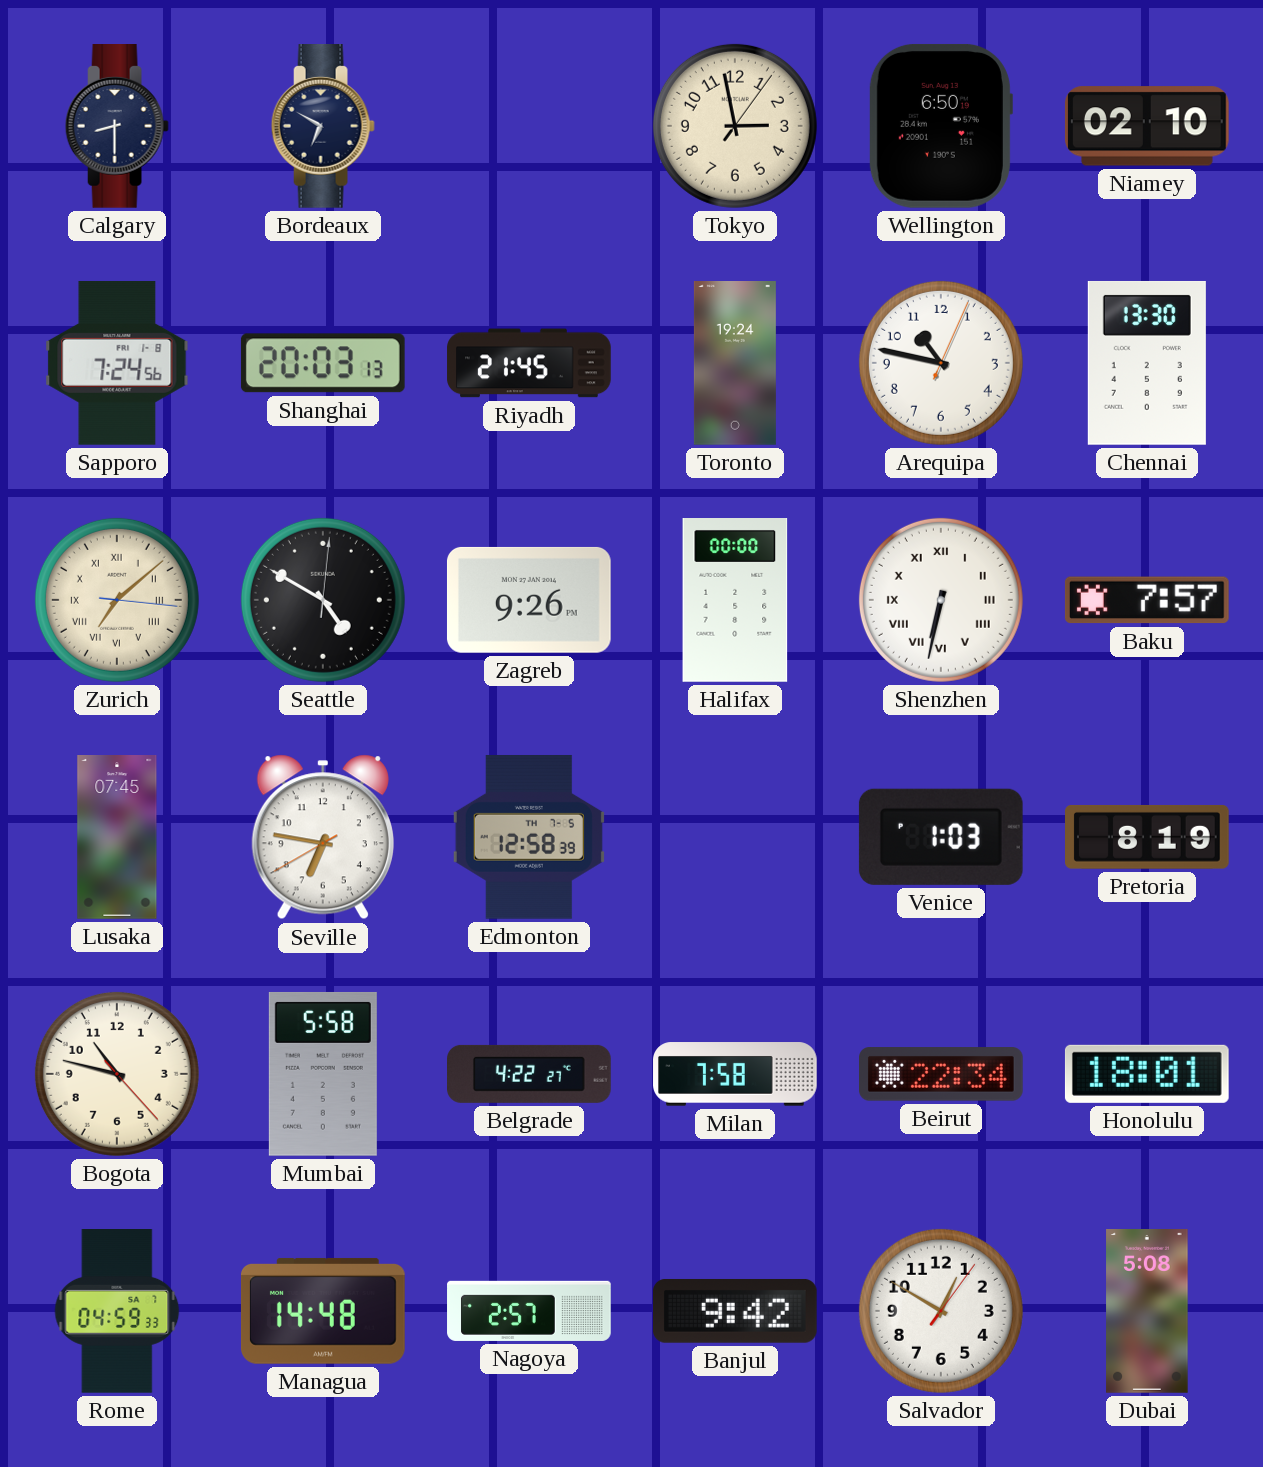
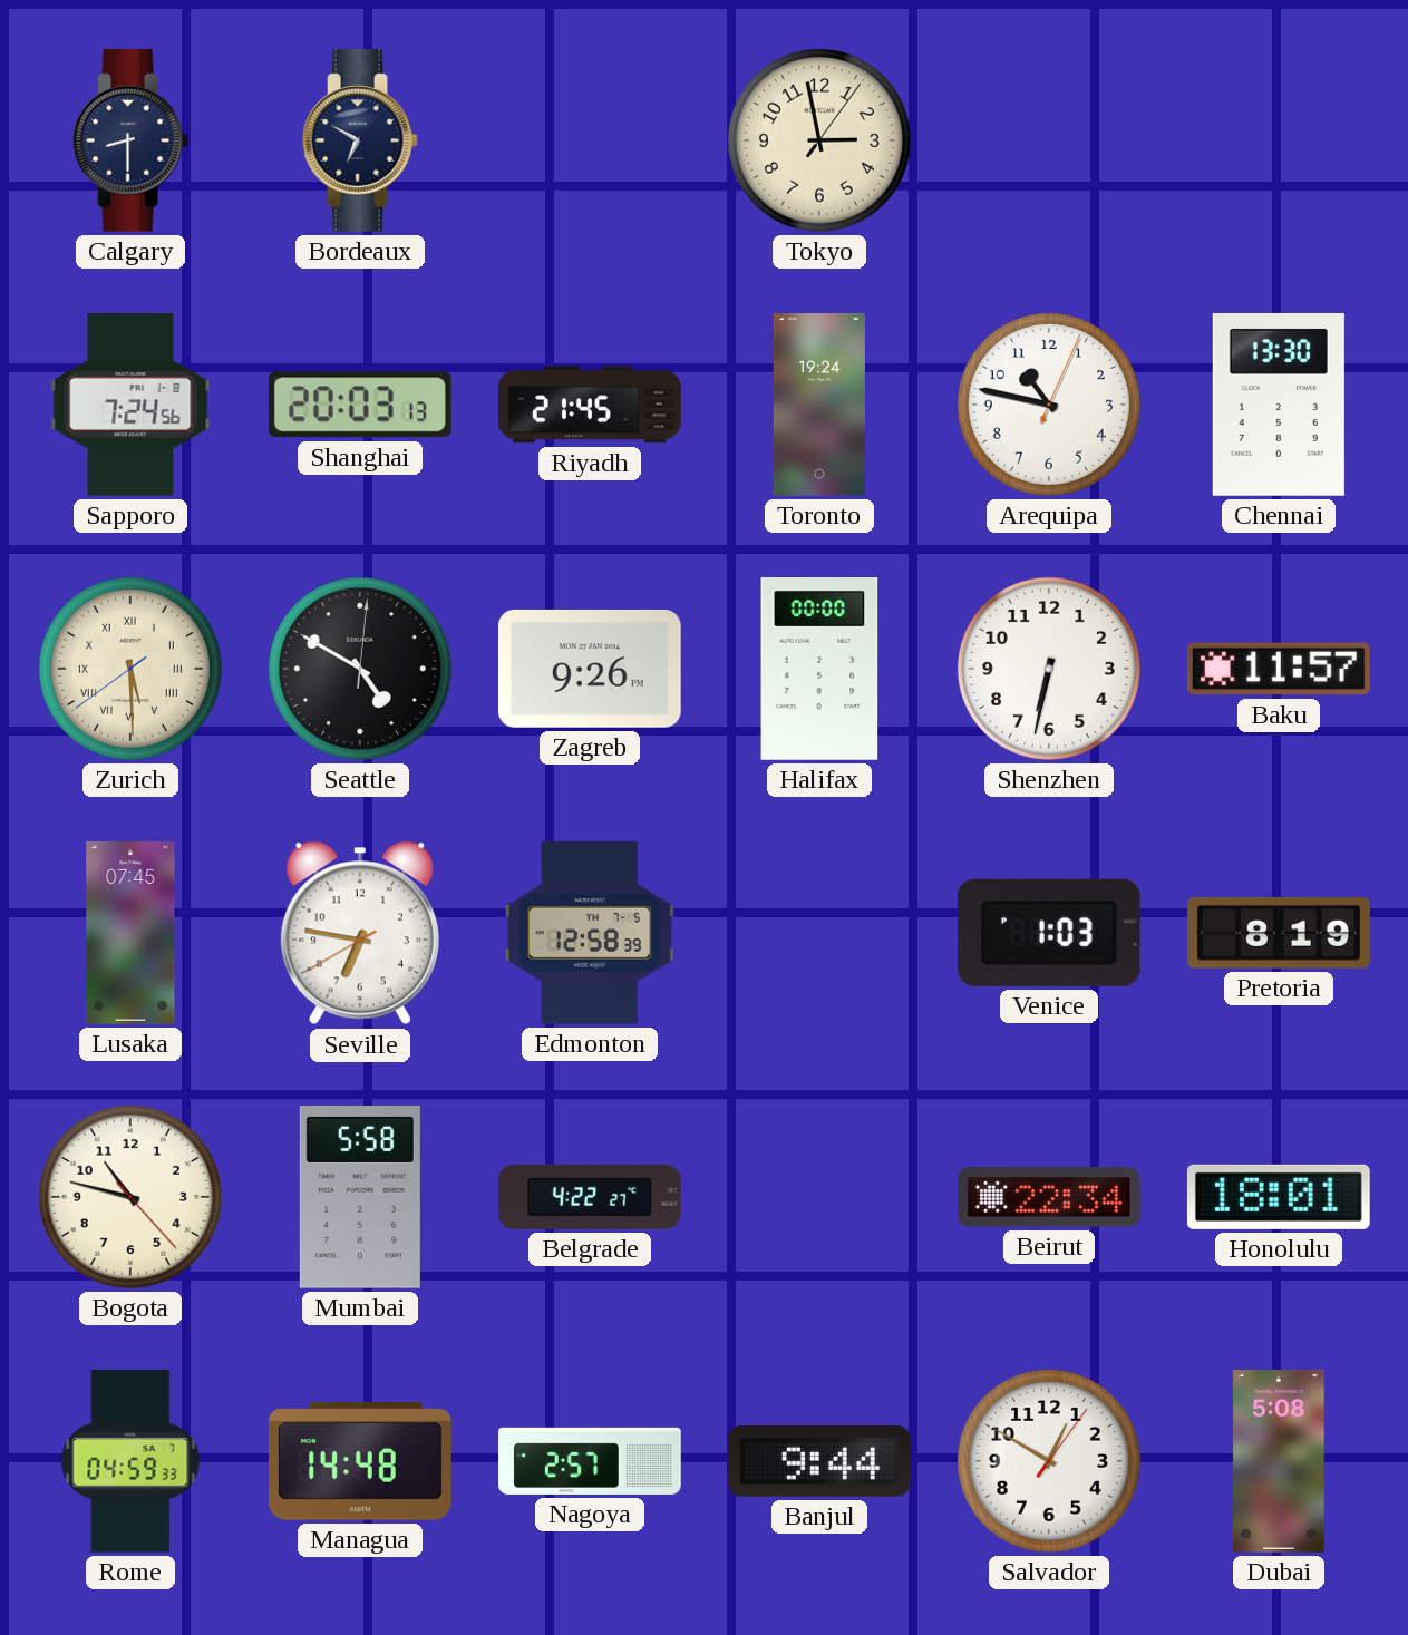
Wellington: 6:50 -> none (940, 126)
Niamey: 02:10 -> none (1147, 126)
Zurich: 7:08 -> 5:29 (130, 669)
Shenzhen numerals: Roman -> Arabic (1049, 669)
Baku: 7:57 -> 11:57 (1279, 669)
Milan: 7:58 -> none (735, 1074)
Banjul: 9:42 -> 9:44 (819, 1461)
